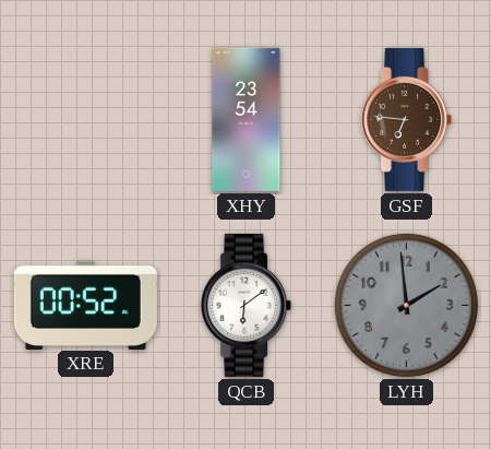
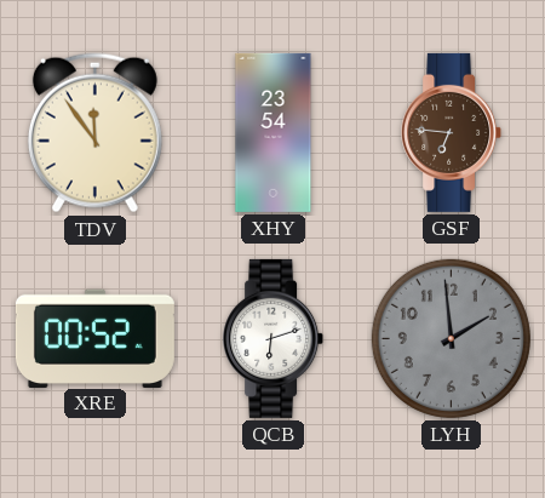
TDV: none -> 11:54 (94, 133)
QCB: 6:09 -> 6:12 (274, 338)
